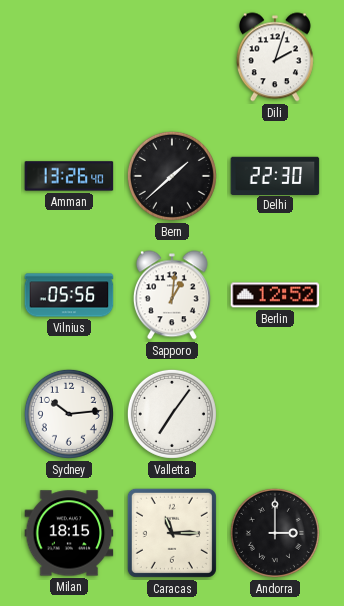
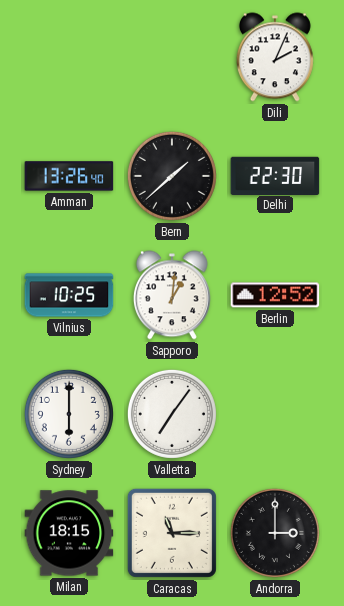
Dili: 2:03 -> 2:04 (275, 57)
Vilnius: 05:56 -> 10:25 (69, 295)
Sydney: 10:14 -> 6:00 (69, 414)
